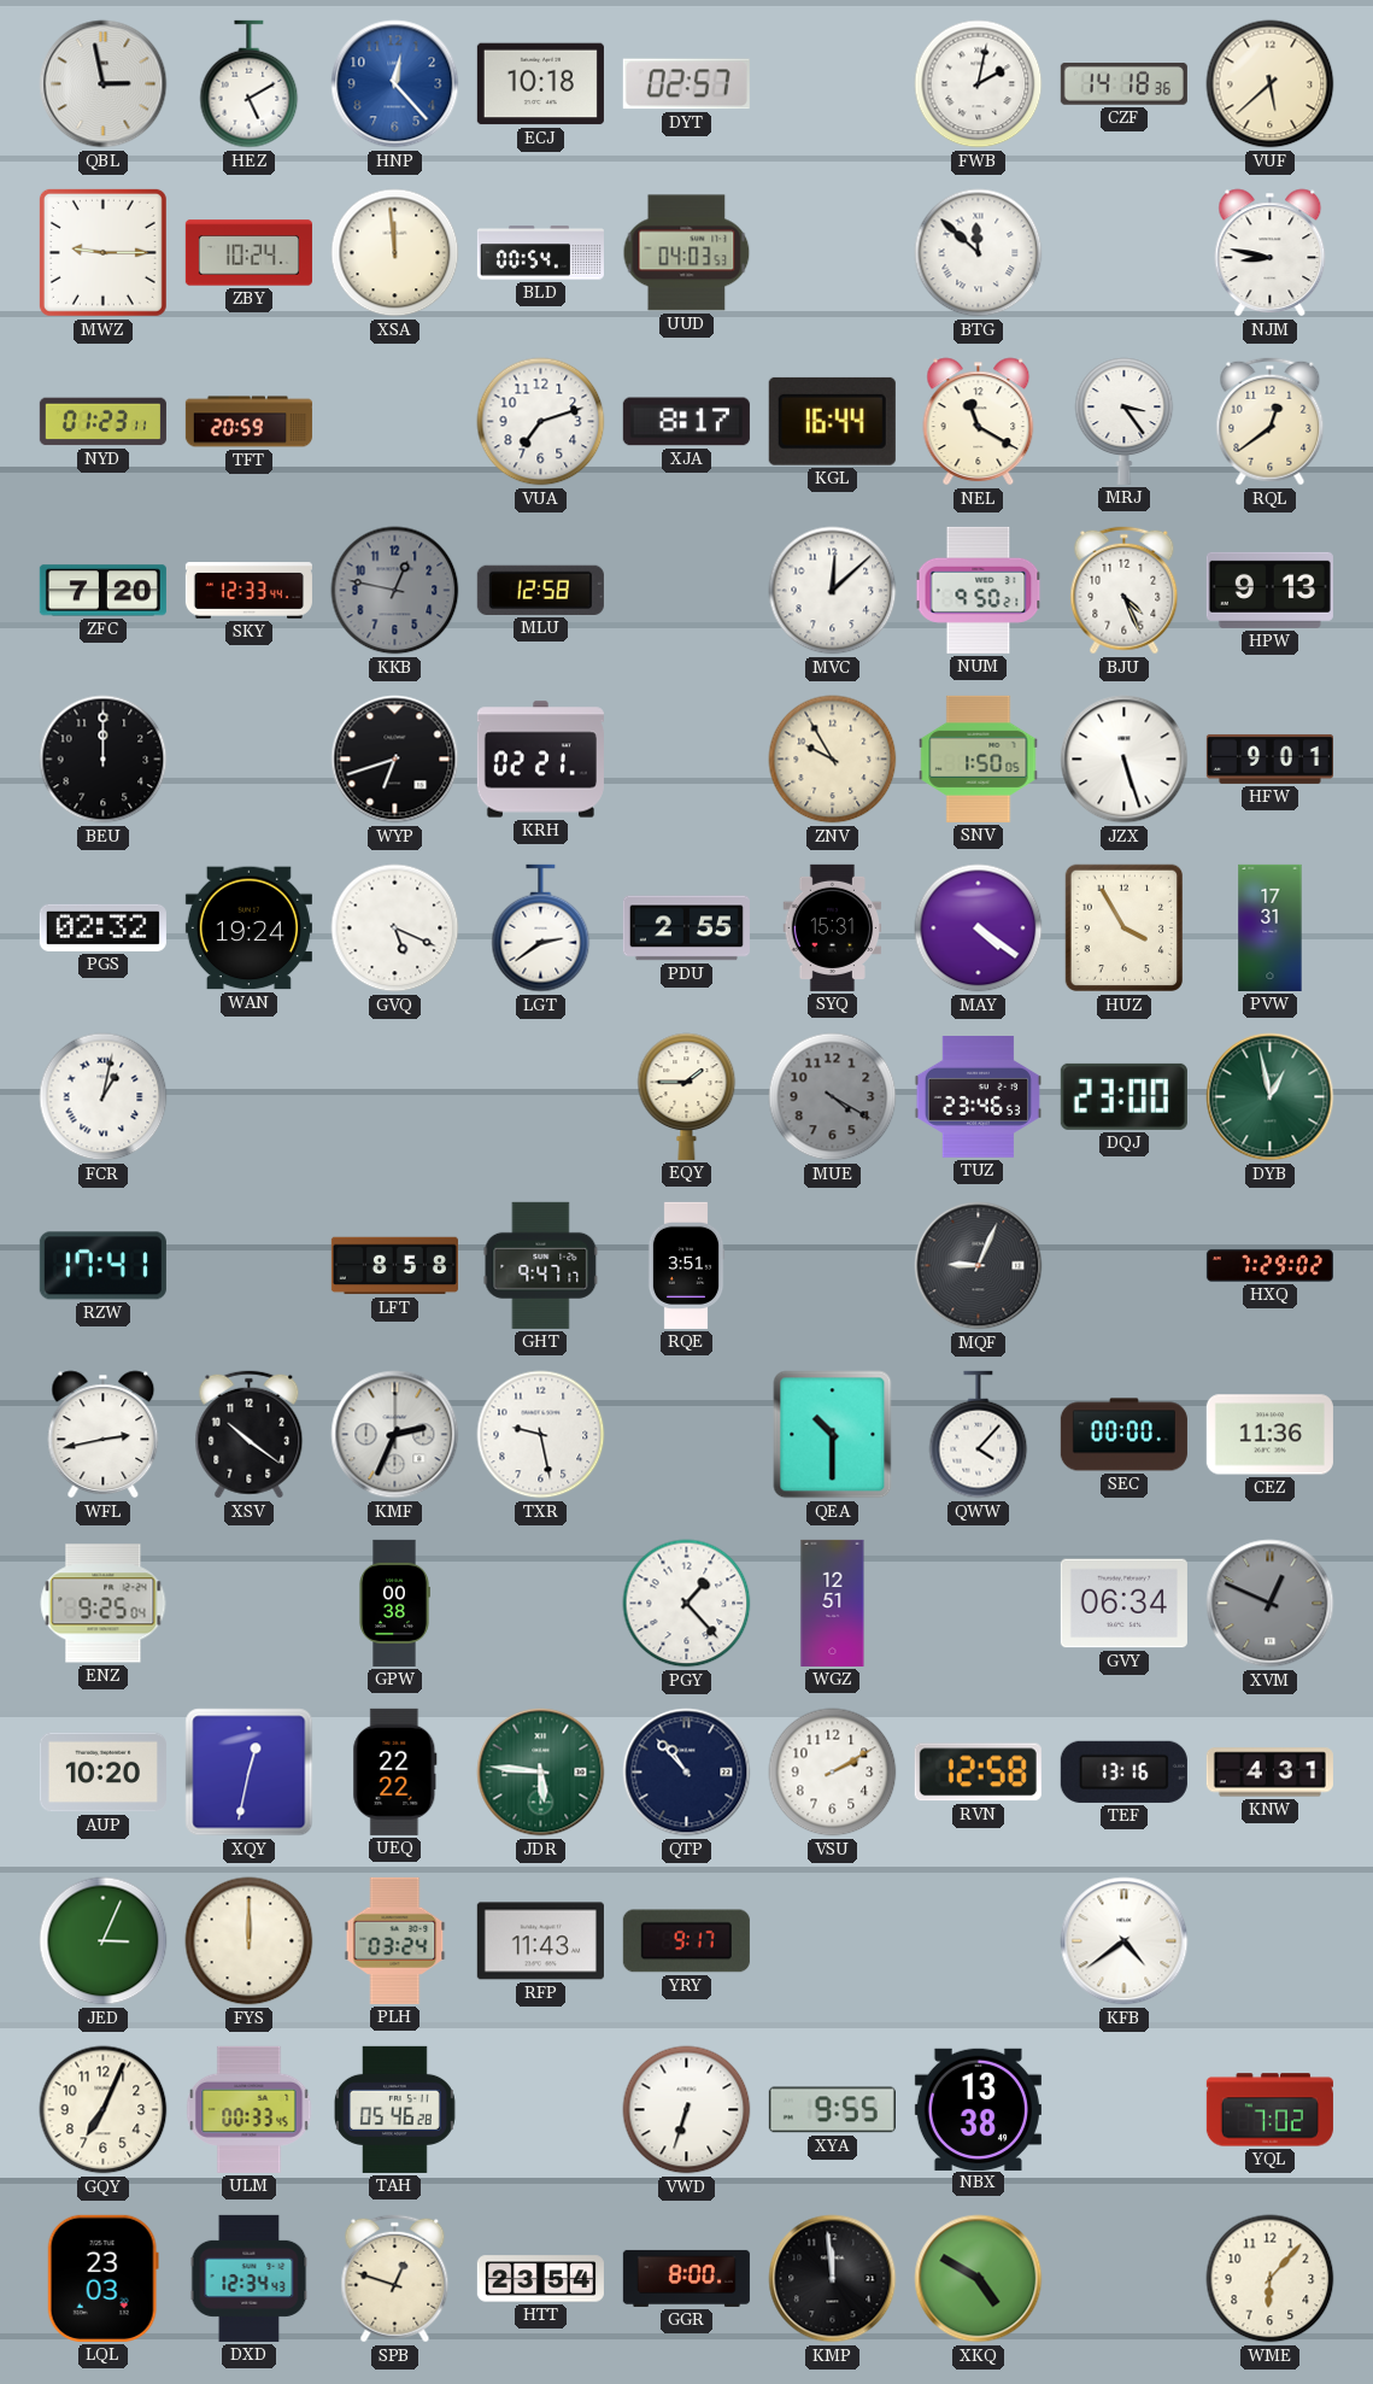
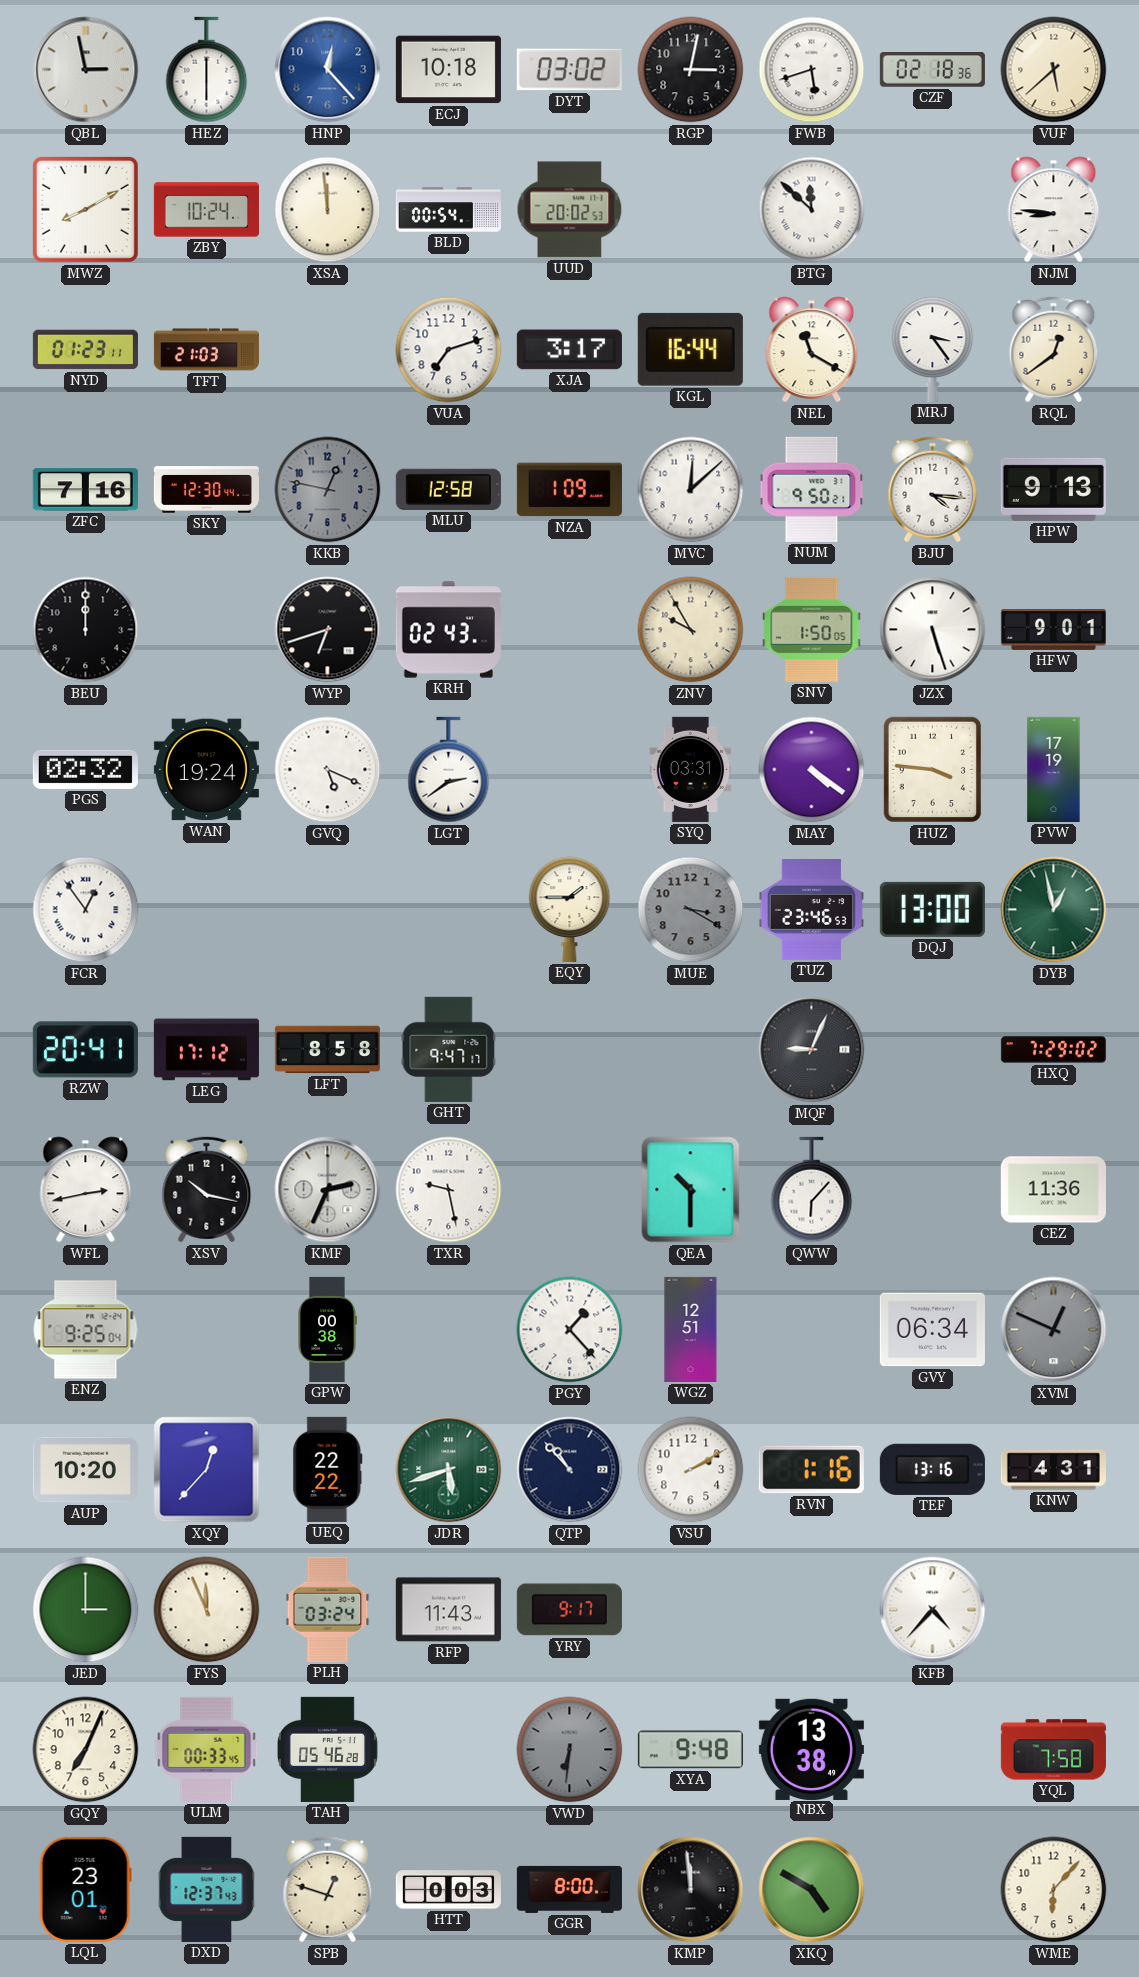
HEZ: 5:10 -> 6:00 (207, 70)
DYT: 02:57 -> 03:02 (569, 70)
RGP: none -> 3:02 (691, 70)
FWB: 2:02 -> 5:42 (812, 70)
CZF: 14:18 -> 02:18 (932, 70)
MWZ: 9:15 -> 8:10 (85, 209)
UUD: 04:03 -> 20:02 (570, 210)
NJM: 8:47 -> 8:46 (1054, 210)
TFT: 20:59 -> 21:03 (206, 350)
XJA: 8:17 -> 3:17 (569, 350)
ZFC: 7:20 -> 7:16 (85, 490)
SKY: 12:33 -> 12:30 (206, 490)
NZA: none -> 1:09 (569, 490)
BJU: 4:26 -> 4:16 (933, 490)
KRH: 02:21 -> 02:43 (448, 630)
PDU: 2:55 -> none (686, 929)
SYQ: 15:31 -> 03:31 (691, 769)
HUZ: 3:55 -> 3:46 (932, 770)
PVW: 17:31 -> 17:19 (1054, 769)
FCR: 1:02 -> 12:54 (86, 910)
MUE: 4:20 -> 3:20 (691, 910)
DQJ: 23:00 -> 13:00 (932, 909)
RZW: 17:41 -> 20:41 (85, 1050)
LEG: none -> 17:12 (206, 1050)
RQE: 3:51 -> none (686, 1265)
XSV: 10:21 -> 10:17 (207, 1190)
QWW: 4:07 -> 6:07 (812, 1190)
SEC: 00:00 -> none (1123, 1435)
XQY: 12:32 -> 12:37 (207, 1470)
JDR: 5:46 -> 5:42 (449, 1470)
RVN: 12:58 -> 1:16 (811, 1470)
JED: 3:04 -> 3:00 (86, 1610)
FYS: 12:00 -> 11:56 (207, 1610)
KFB: 4:39 -> 4:37 (933, 1610)
VWD: 6:33 -> 6:31 (570, 1750)
VWD dial: white -> grey (570, 1750)
XYA: 9:55 -> 9:48 (690, 1750)
YQL: 7:02 -> 7:58 (1053, 1750)
LQL: 23:03 -> 23:01 (85, 1889)
DXD: 12:34 -> 12:37 (207, 1889)
HTT: 23:54 -> 0:03 (448, 1890)
